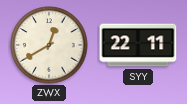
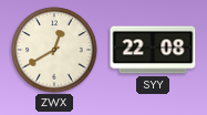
SYY: 22:11 -> 22:08 (153, 50)
